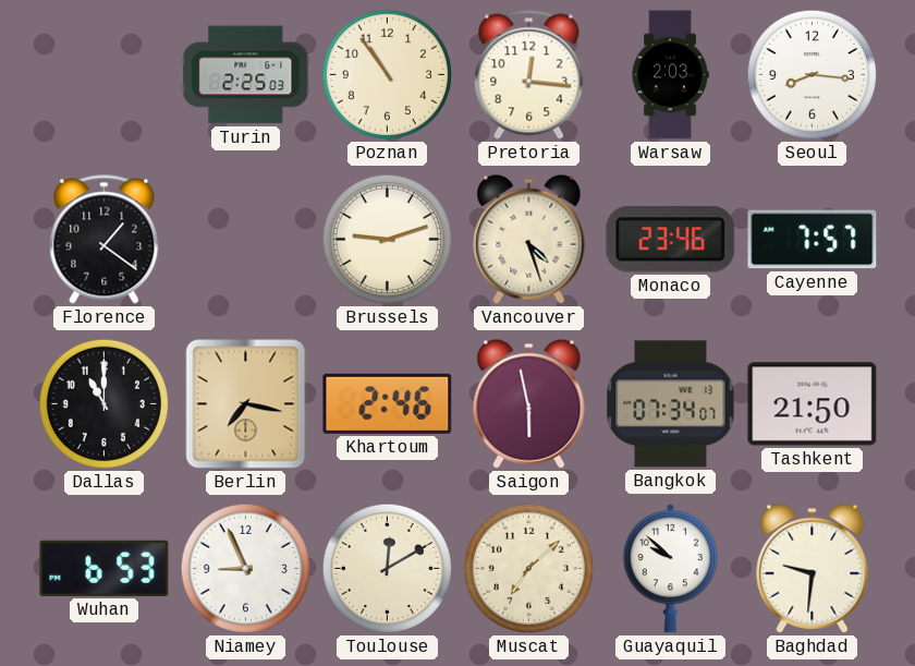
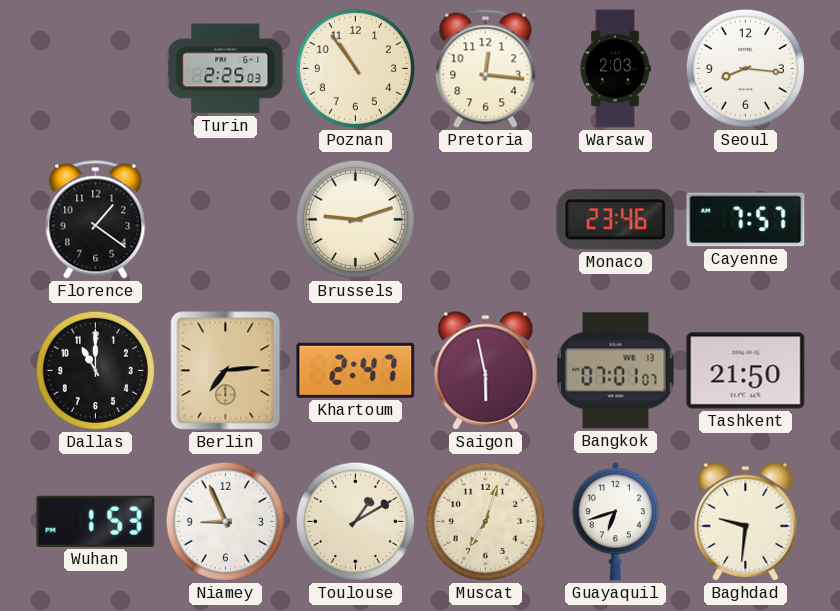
Vancouver: 4:27 -> none (529, 239)
Berlin: 7:17 -> 7:14 (226, 371)
Khartoum: 2:46 -> 2:47 (356, 370)
Bangkok: 07:34 -> 07:01 (616, 371)
Wuhan: 6:53 -> 1:53 (96, 521)
Toulouse: 12:10 -> 1:10 (355, 521)
Muscat: 7:08 -> 7:03 (485, 521)
Guayaquil: 9:52 -> 6:42 (615, 522)
